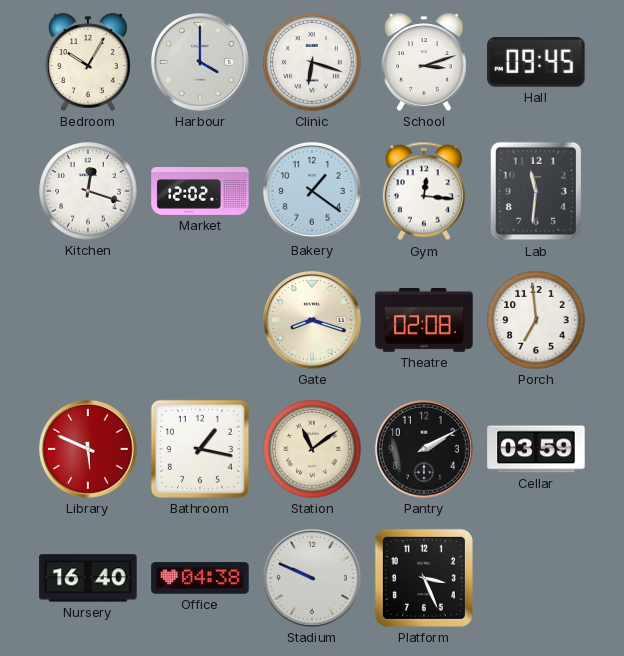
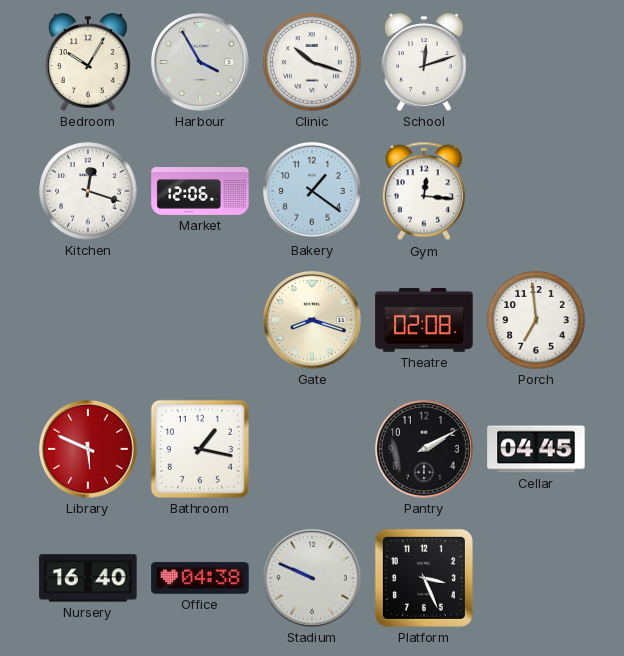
Harbour: 4:00 -> 3:55 (200, 62)
Clinic: 6:18 -> 10:18 (312, 62)
School: 3:12 -> 12:12 (424, 62)
Hall: 09:45 -> none (536, 63)
Market: 12:02 -> 12:06 (200, 192)
Lab: 11:31 -> none (536, 191)
Station: 11:09 -> none (312, 449)
Cellar: 03:59 -> 04:45 (536, 449)
